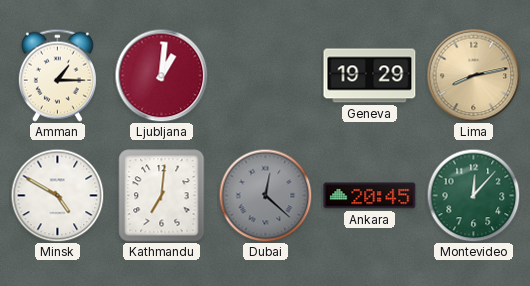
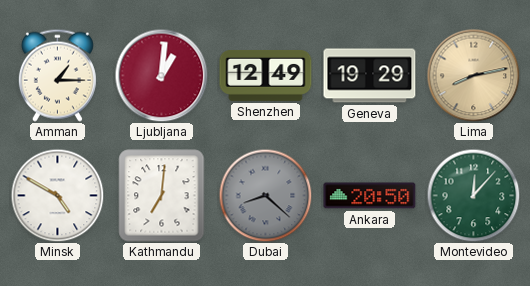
Shenzhen: none -> 12:49 (266, 75)
Dubai: 12:22 -> 8:22 (265, 195)
Ankara: 20:45 -> 20:50 (370, 196)
